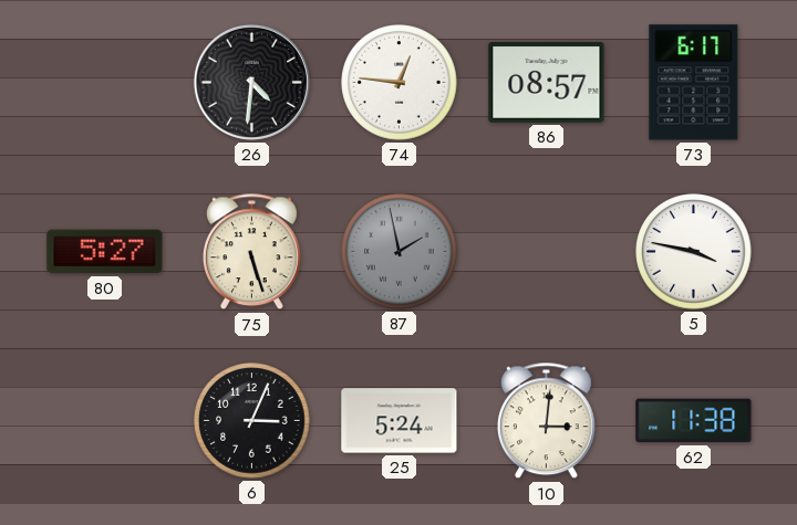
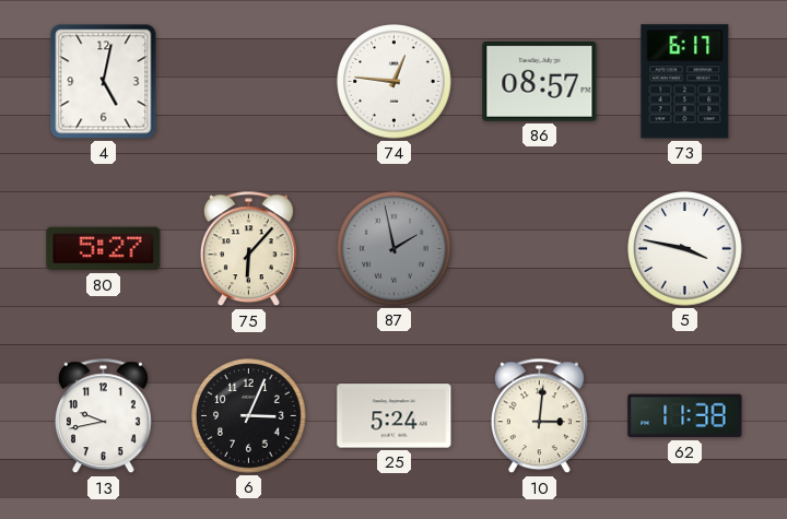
4: none -> 5:02 (104, 82)
26: 4:31 -> none (251, 82)
75: 5:27 -> 6:07 (248, 249)
13: none -> 9:43 (103, 416)
